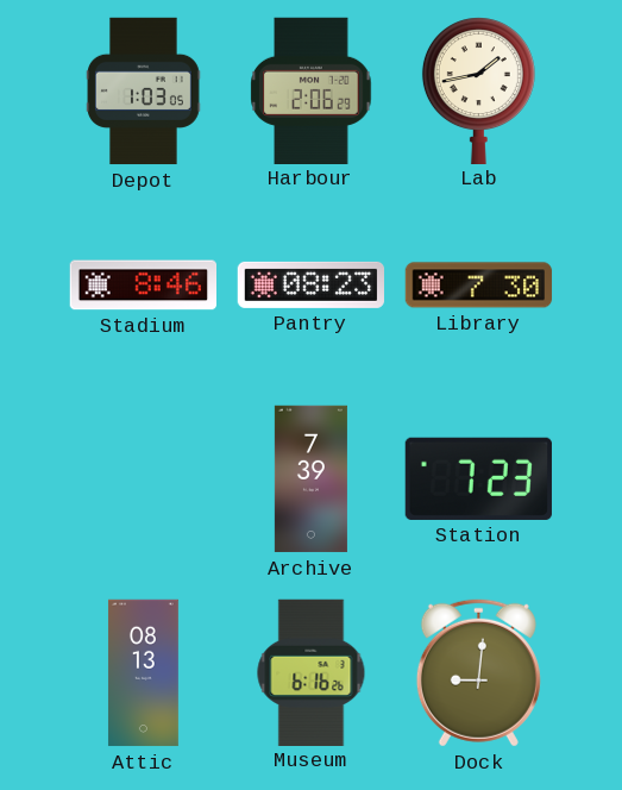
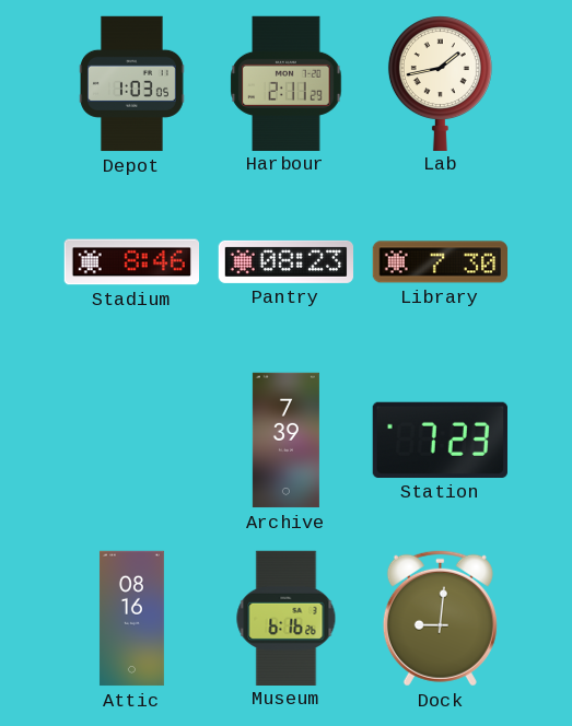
Harbour: 2:06 -> 2:11 (287, 83)
Attic: 08:13 -> 08:16 (131, 619)
